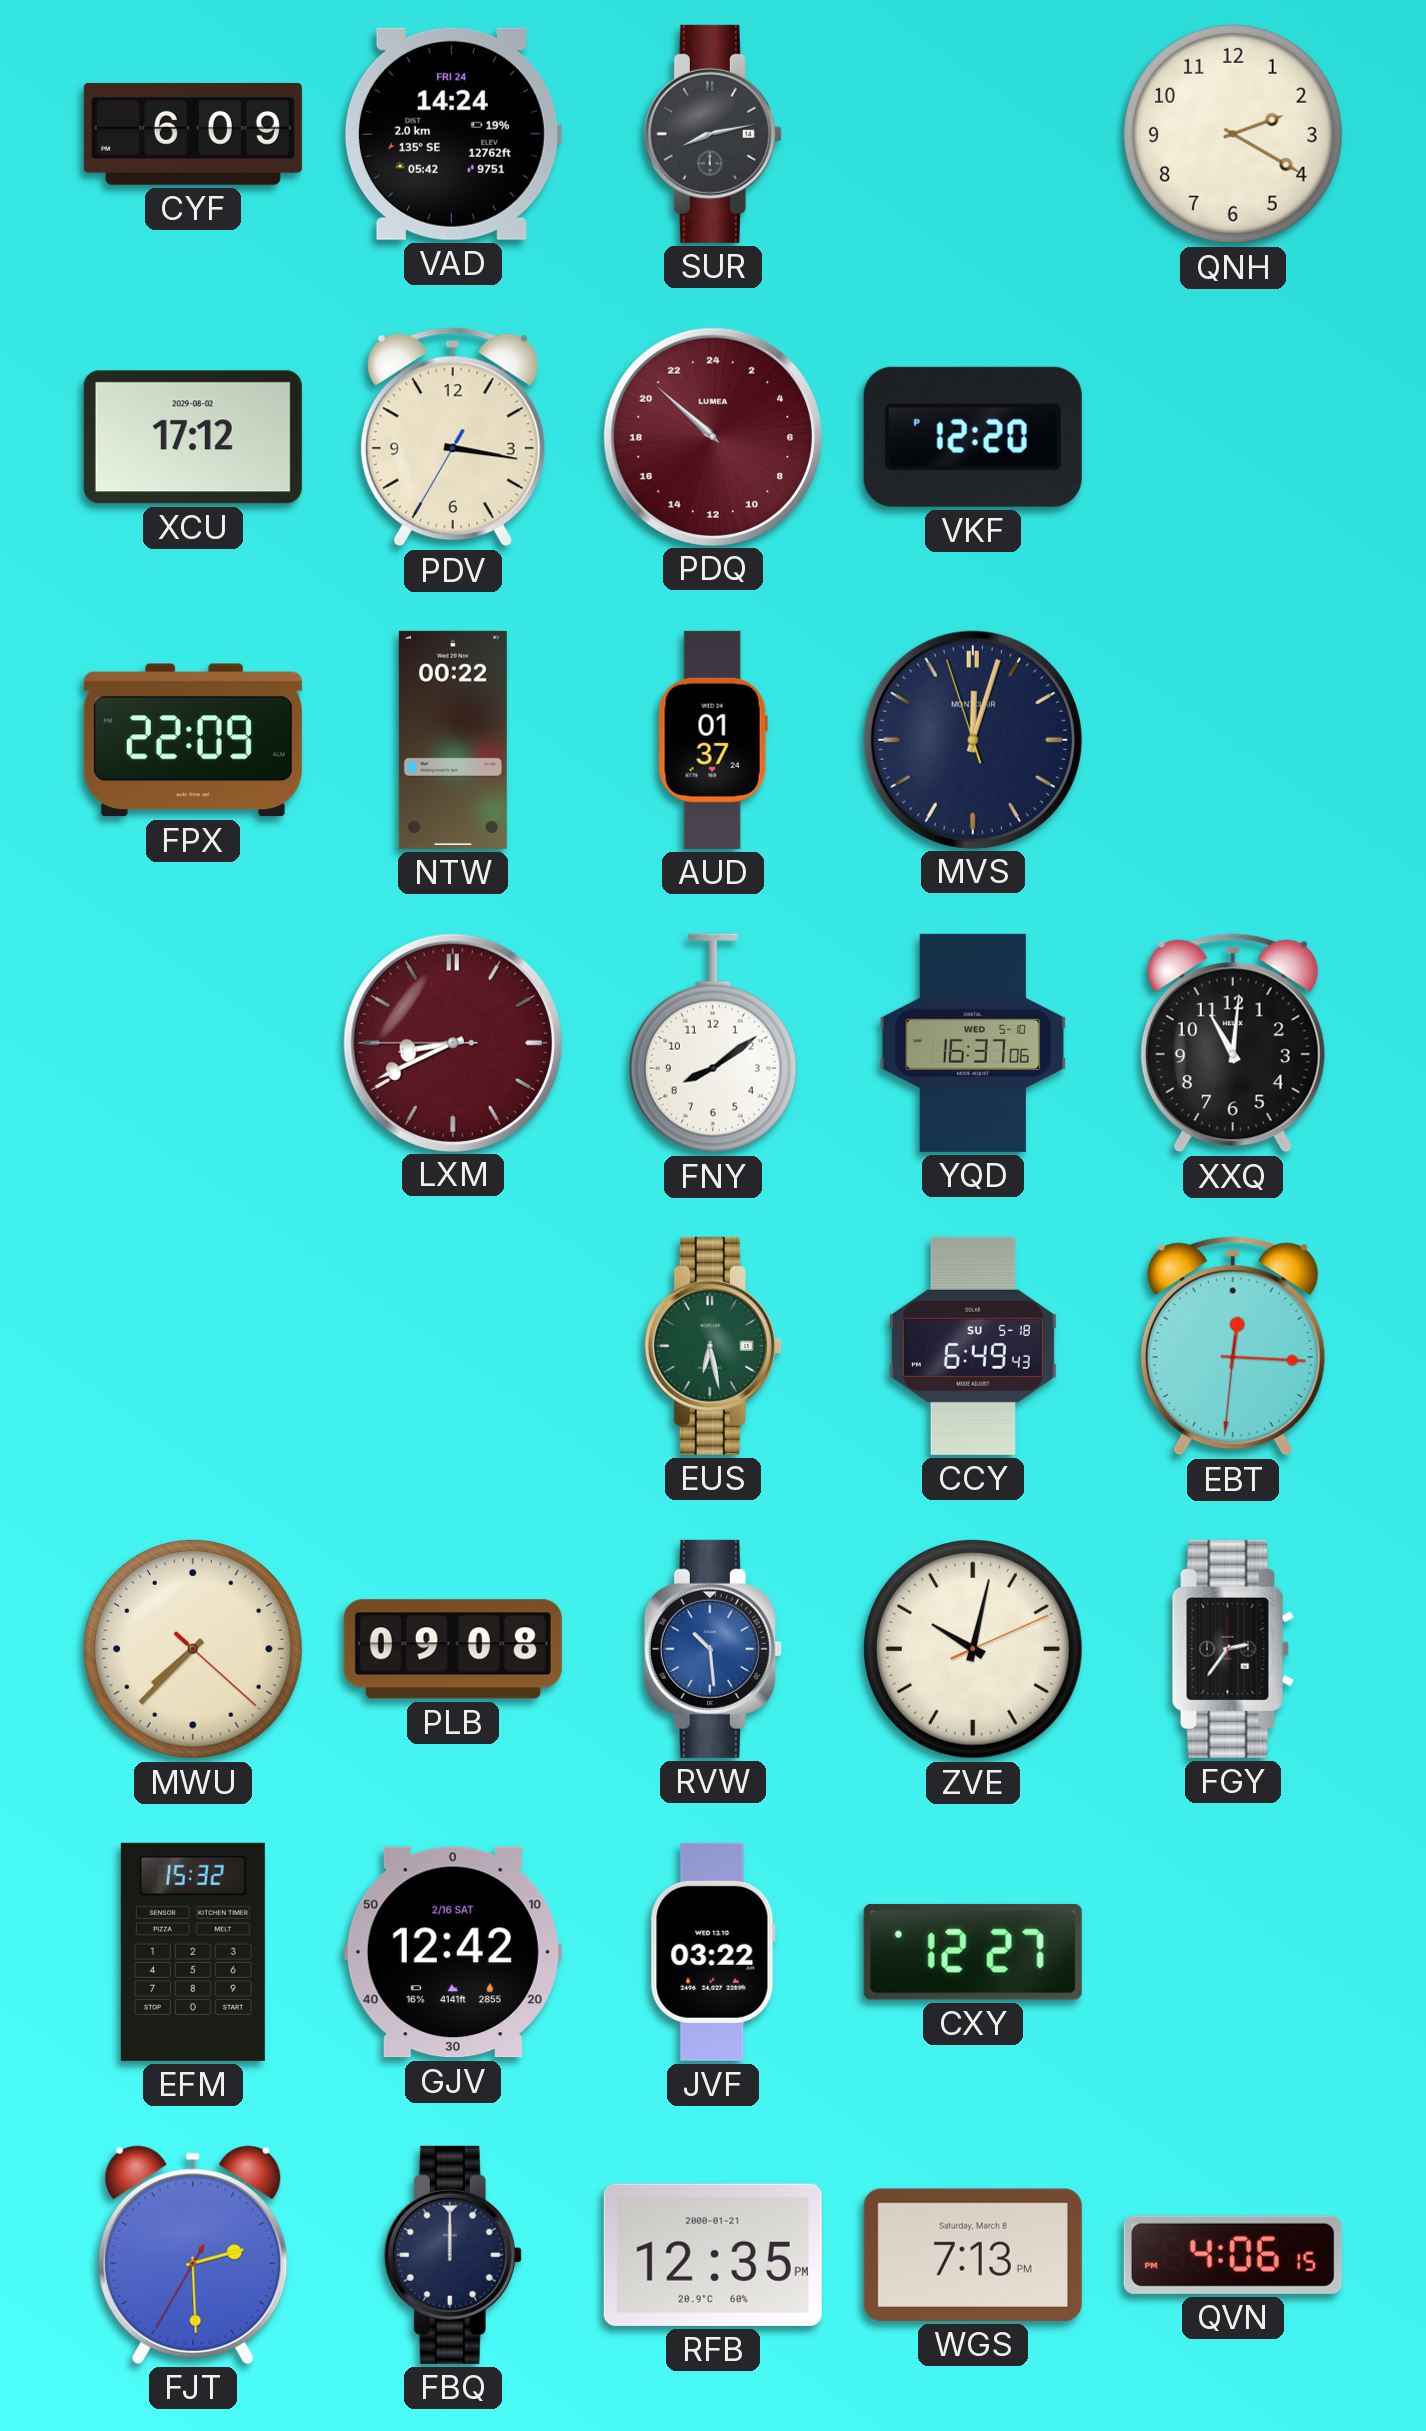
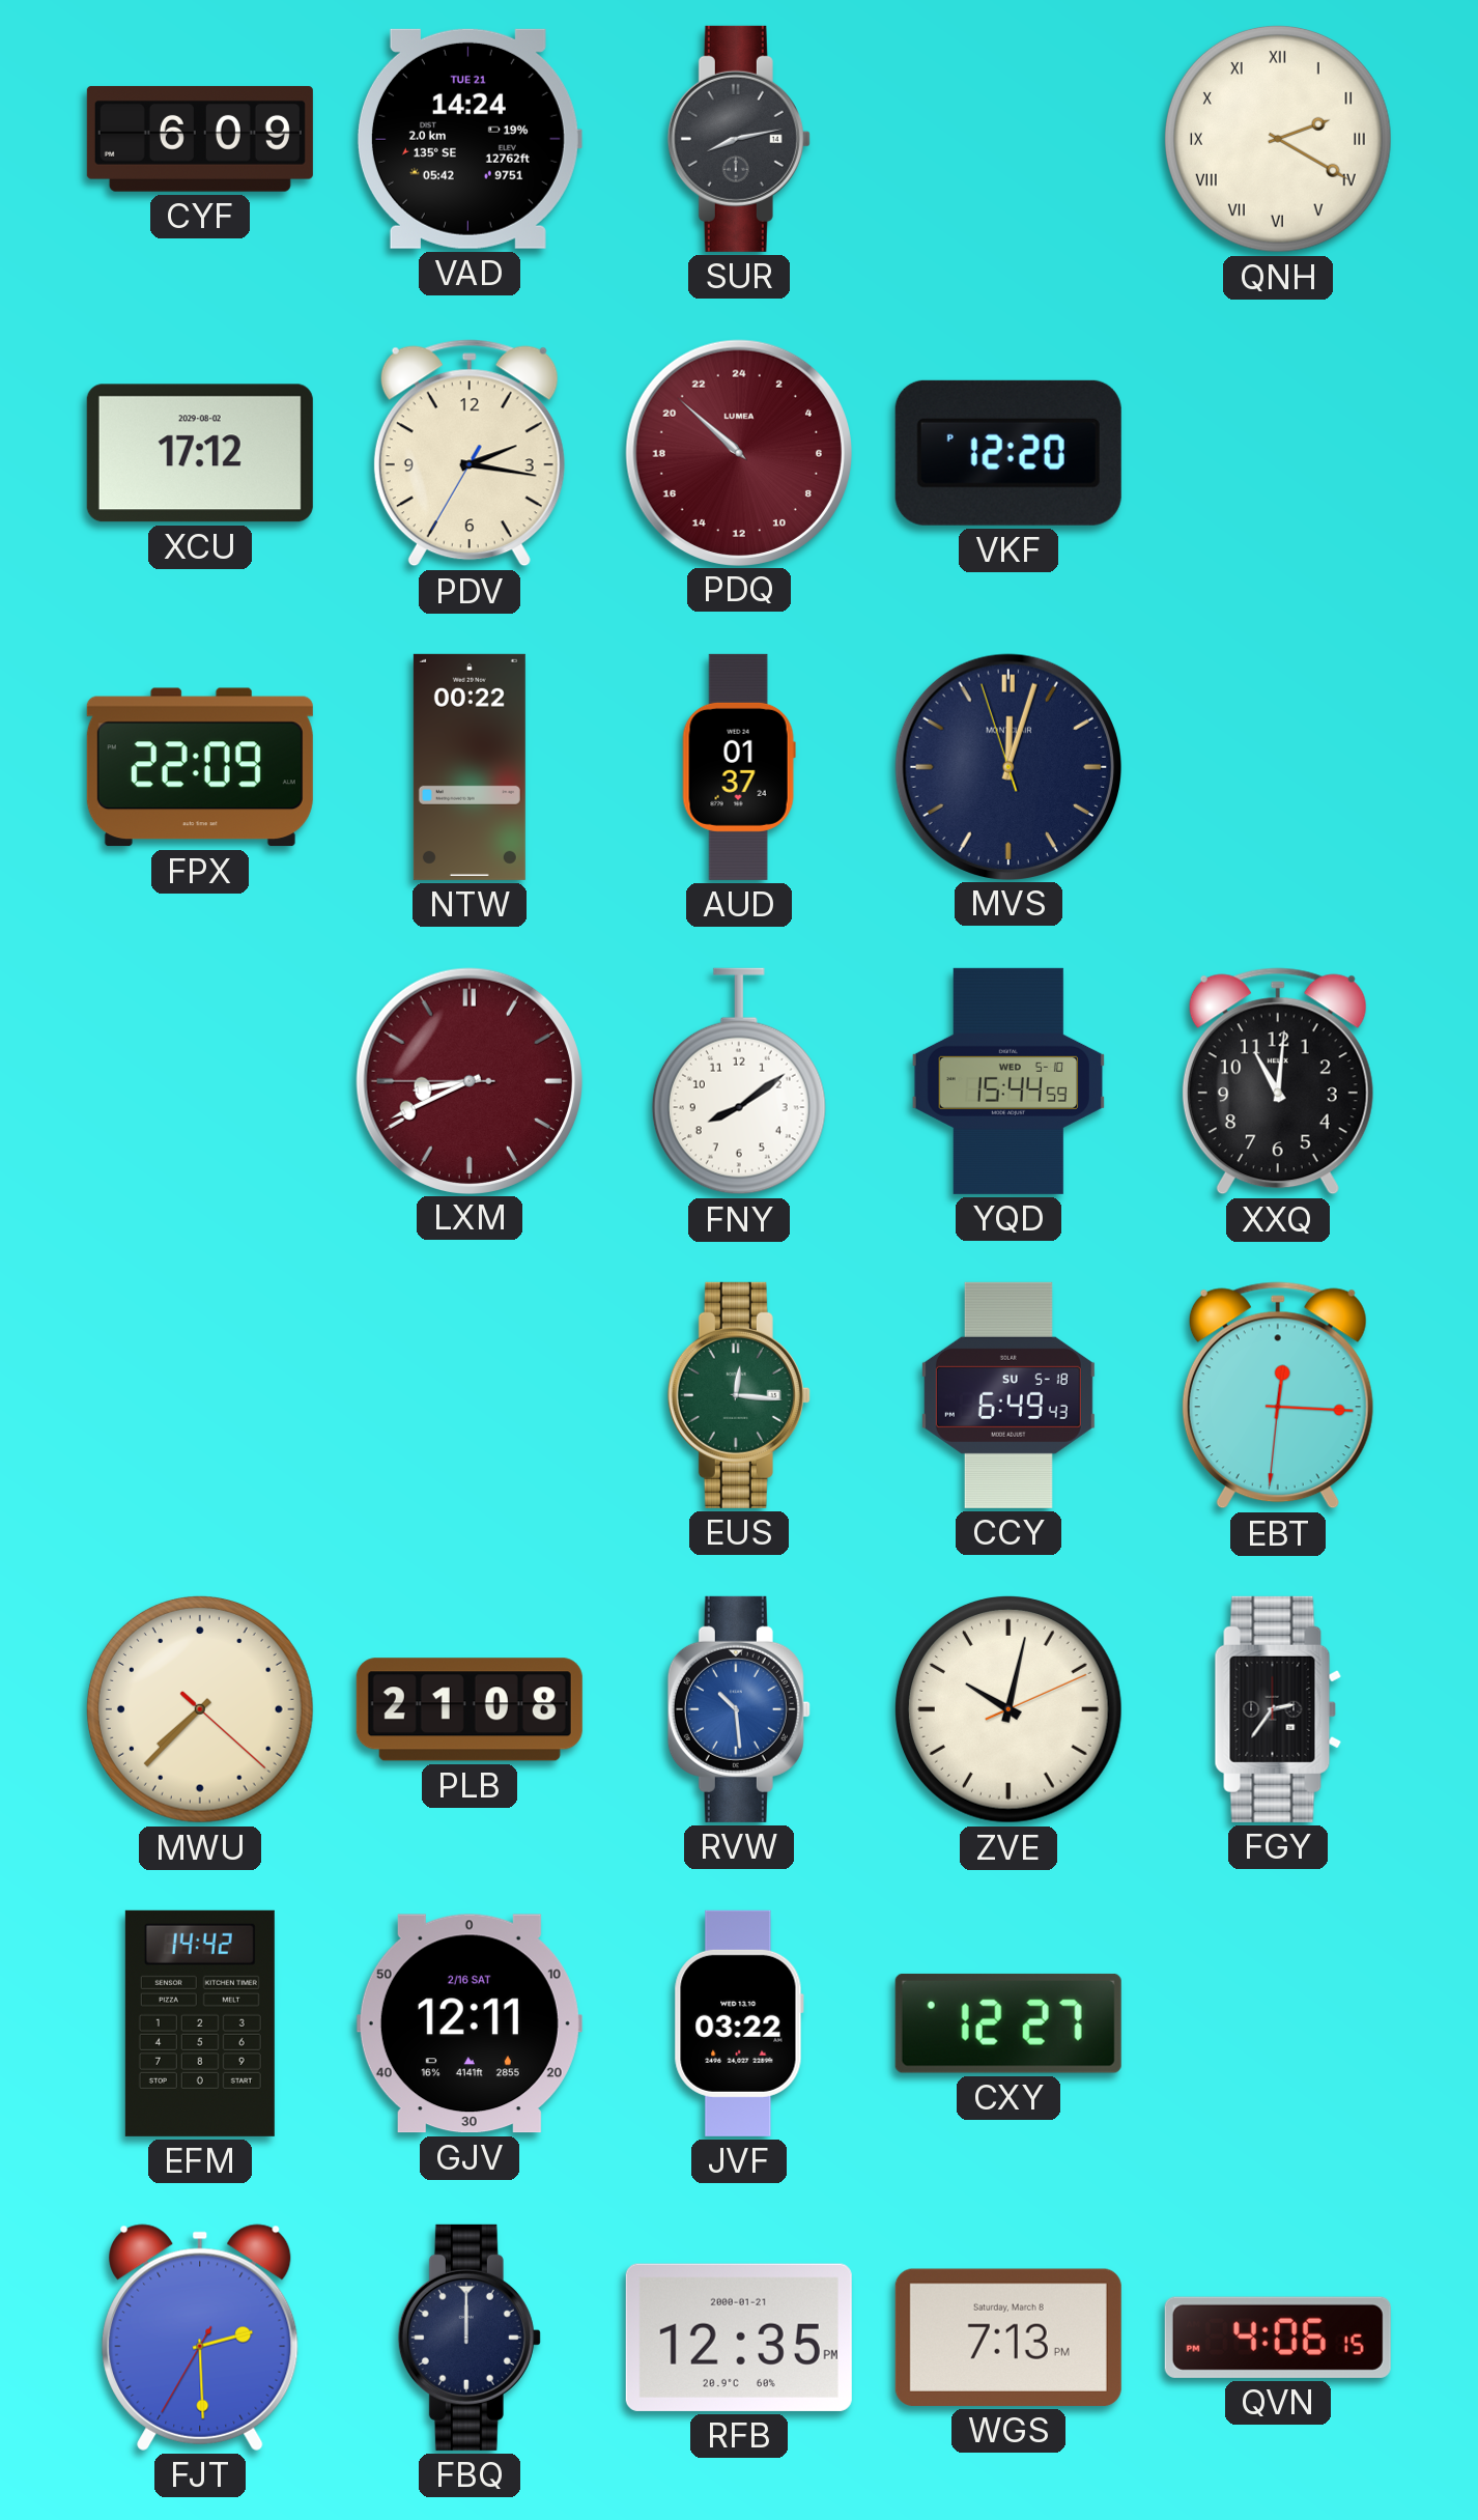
VAD date: FRI 24 -> TUE 21 (468, 139)
QNH numerals: Arabic -> Roman (1278, 139)
PDV: 3:16 -> 2:16 (470, 453)
YQD: 16:37 -> 15:44 (1008, 1081)
EUS: 6:28 -> 12:16 (739, 1395)
PLB: 09:08 -> 21:08 (470, 1709)
EFM: 15:32 -> 14:42 (200, 2023)
GJV: 12:42 -> 12:11 (470, 2023)
